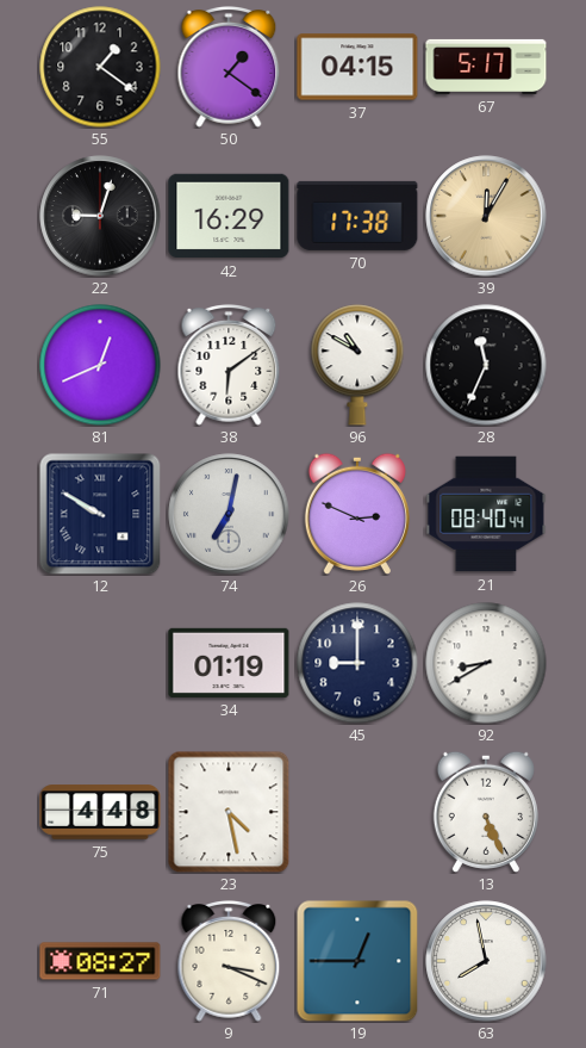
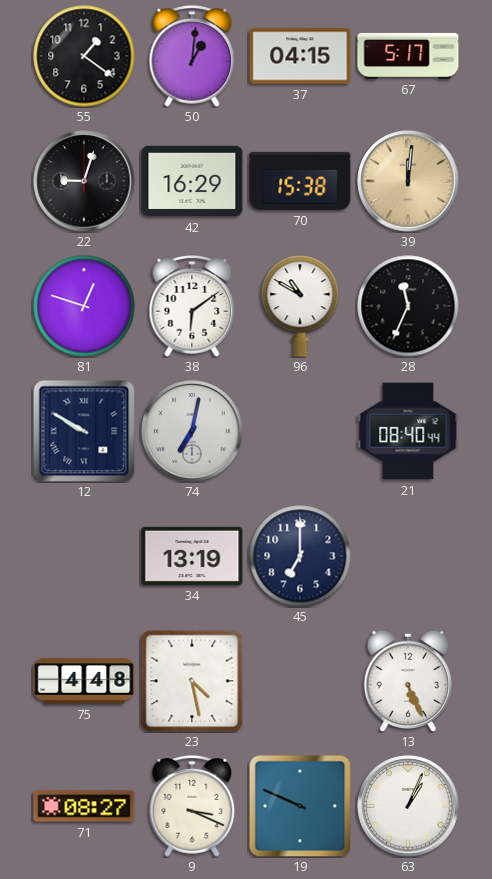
50: 1:21 -> 1:01 (192, 57)
70: 17:38 -> 15:38 (300, 181)
39: 12:05 -> 12:01 (408, 181)
81: 12:41 -> 12:48 (84, 306)
26: 2:49 -> none (357, 514)
34: 01:19 -> 13:19 (192, 556)
45: 9:00 -> 7:00 (300, 556)
92: 8:40 -> none (486, 663)
19: 12:45 -> 9:49 (300, 806)
63: 7:58 -> 1:04 (408, 806)
